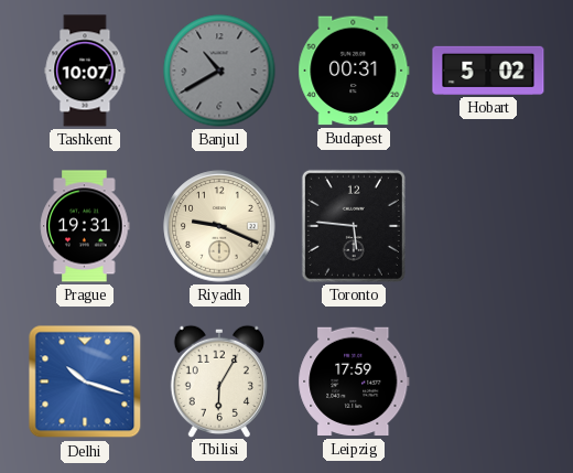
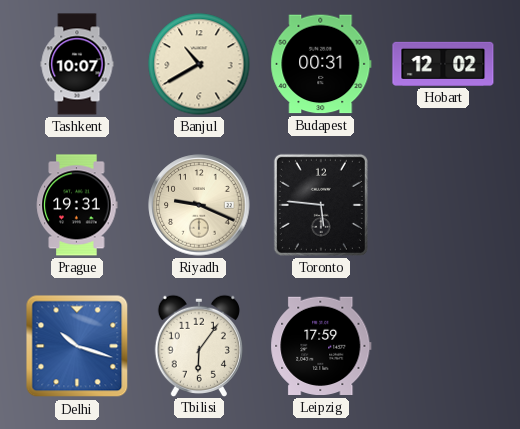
Banjul dial: grey -> cream (199, 64)
Hobart: 5:02 -> 12:02 (443, 64)
Tbilisi: 6:05 -> 6:06 (199, 345)
